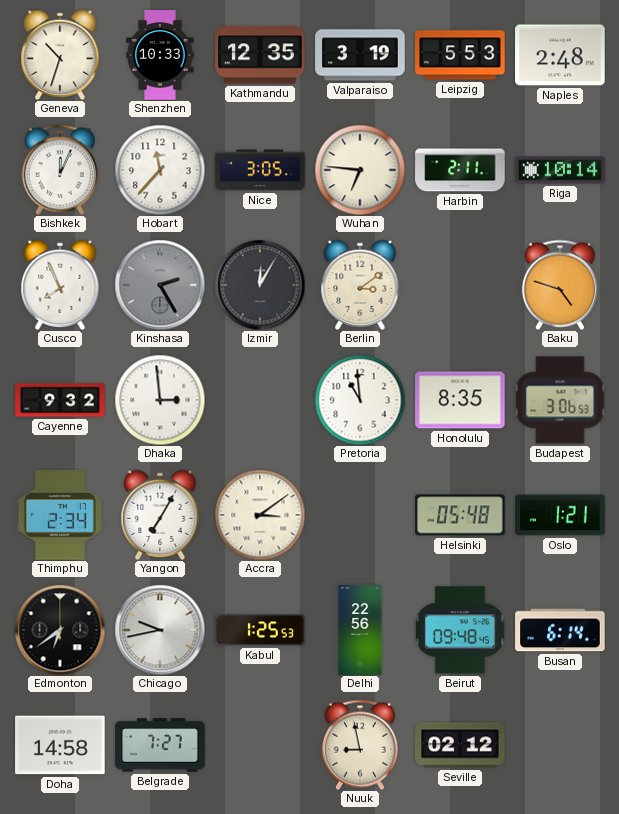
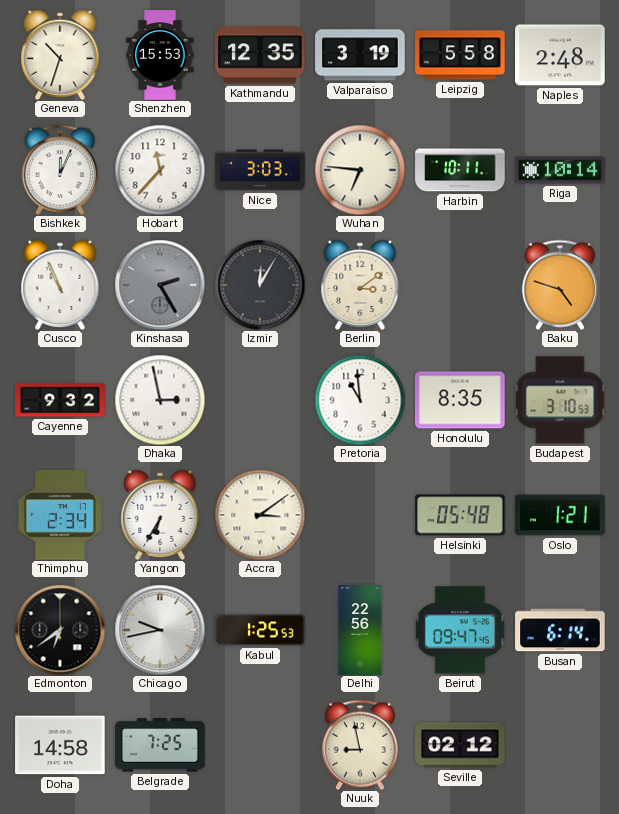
Shenzhen: 10:33 -> 15:53 (160, 55)
Leipzig: 5:53 -> 5:58 (460, 55)
Nice: 3:05 -> 3:03 (260, 170)
Harbin: 2:11 -> 10:11 (460, 170)
Cusco: 7:56 -> 10:56 (60, 284)
Dhaka: 2:59 -> 2:58 (160, 400)
Budapest: 3:06 -> 3:10 (560, 400)
Yangon: 7:05 -> 6:35 (160, 514)
Beirut: 09:48 -> 09:47 (460, 630)
Belgrade: 7:27 -> 7:25 (160, 745)
